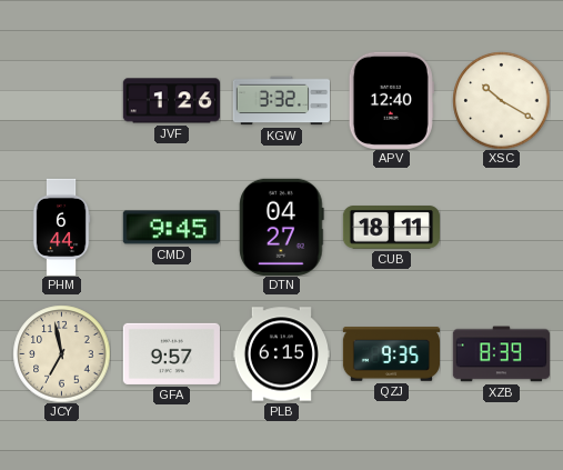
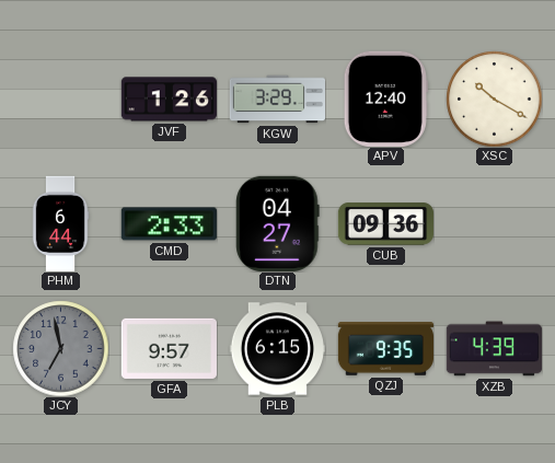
KGW: 3:32 -> 3:29 (277, 100)
CMD: 9:45 -> 2:33 (169, 224)
CUB: 18:11 -> 09:36 (385, 224)
JCY dial: cream -> grey (60, 348)
XZB: 8:39 -> 4:39 (494, 349)
